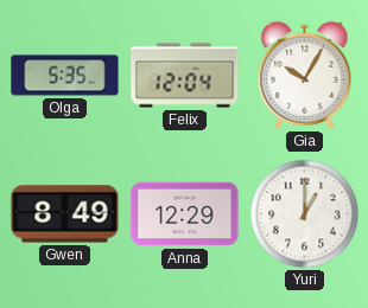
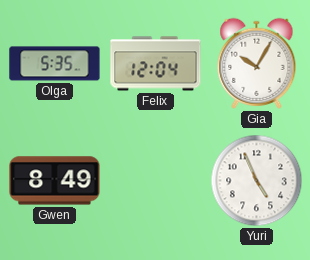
Anna: 12:29 -> none (185, 214)
Yuri: 1:00 -> 4:56 (257, 181)
